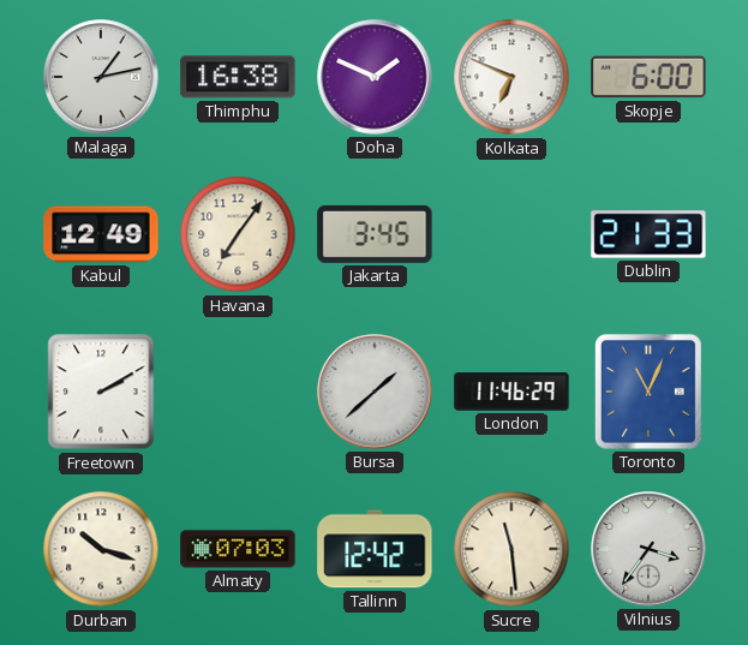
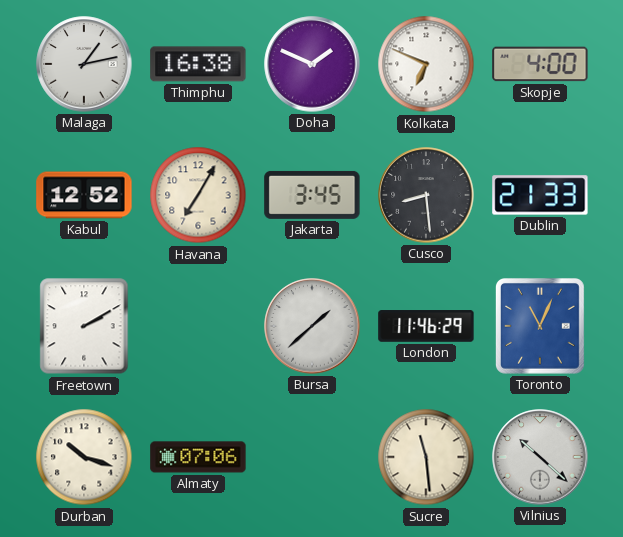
Skopje: 6:00 -> 4:00 (540, 64)
Kabul: 12:49 -> 12:52 (84, 195)
Havana: 7:06 -> 7:05 (198, 195)
Cusco: none -> 8:29 (426, 195)
Almaty: 07:03 -> 07:06 (198, 457)
Tallinn: 12:42 -> none (375, 549)
Vilnius: 3:36 -> 10:22 (540, 457)
